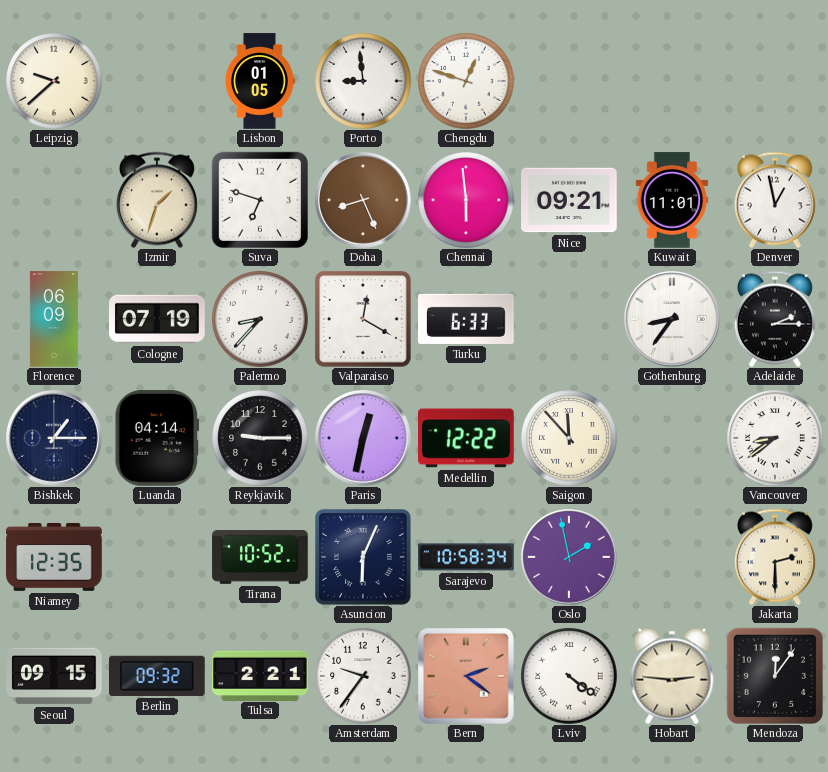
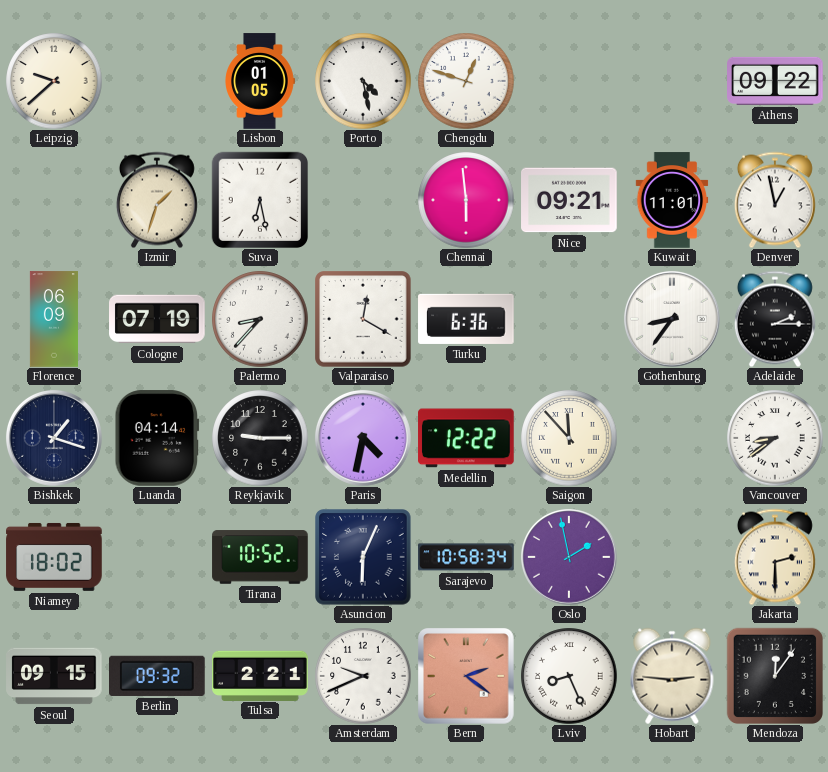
Porto: 8:59 -> 4:28 (363, 81)
Athens: none -> 09:22 (775, 81)
Suva: 6:48 -> 6:28 (259, 199)
Doha: 8:26 -> none (363, 200)
Turku: 6:33 -> 6:36 (466, 319)
Bishkek: 1:15 -> 1:18 (54, 438)
Paris: 12:32 -> 4:32 (363, 438)
Niamey: 12:35 -> 18:02 (54, 557)
Amsterdam: 9:36 -> 9:41 (363, 676)
Lviv: 4:21 -> 8:26 (569, 676)
